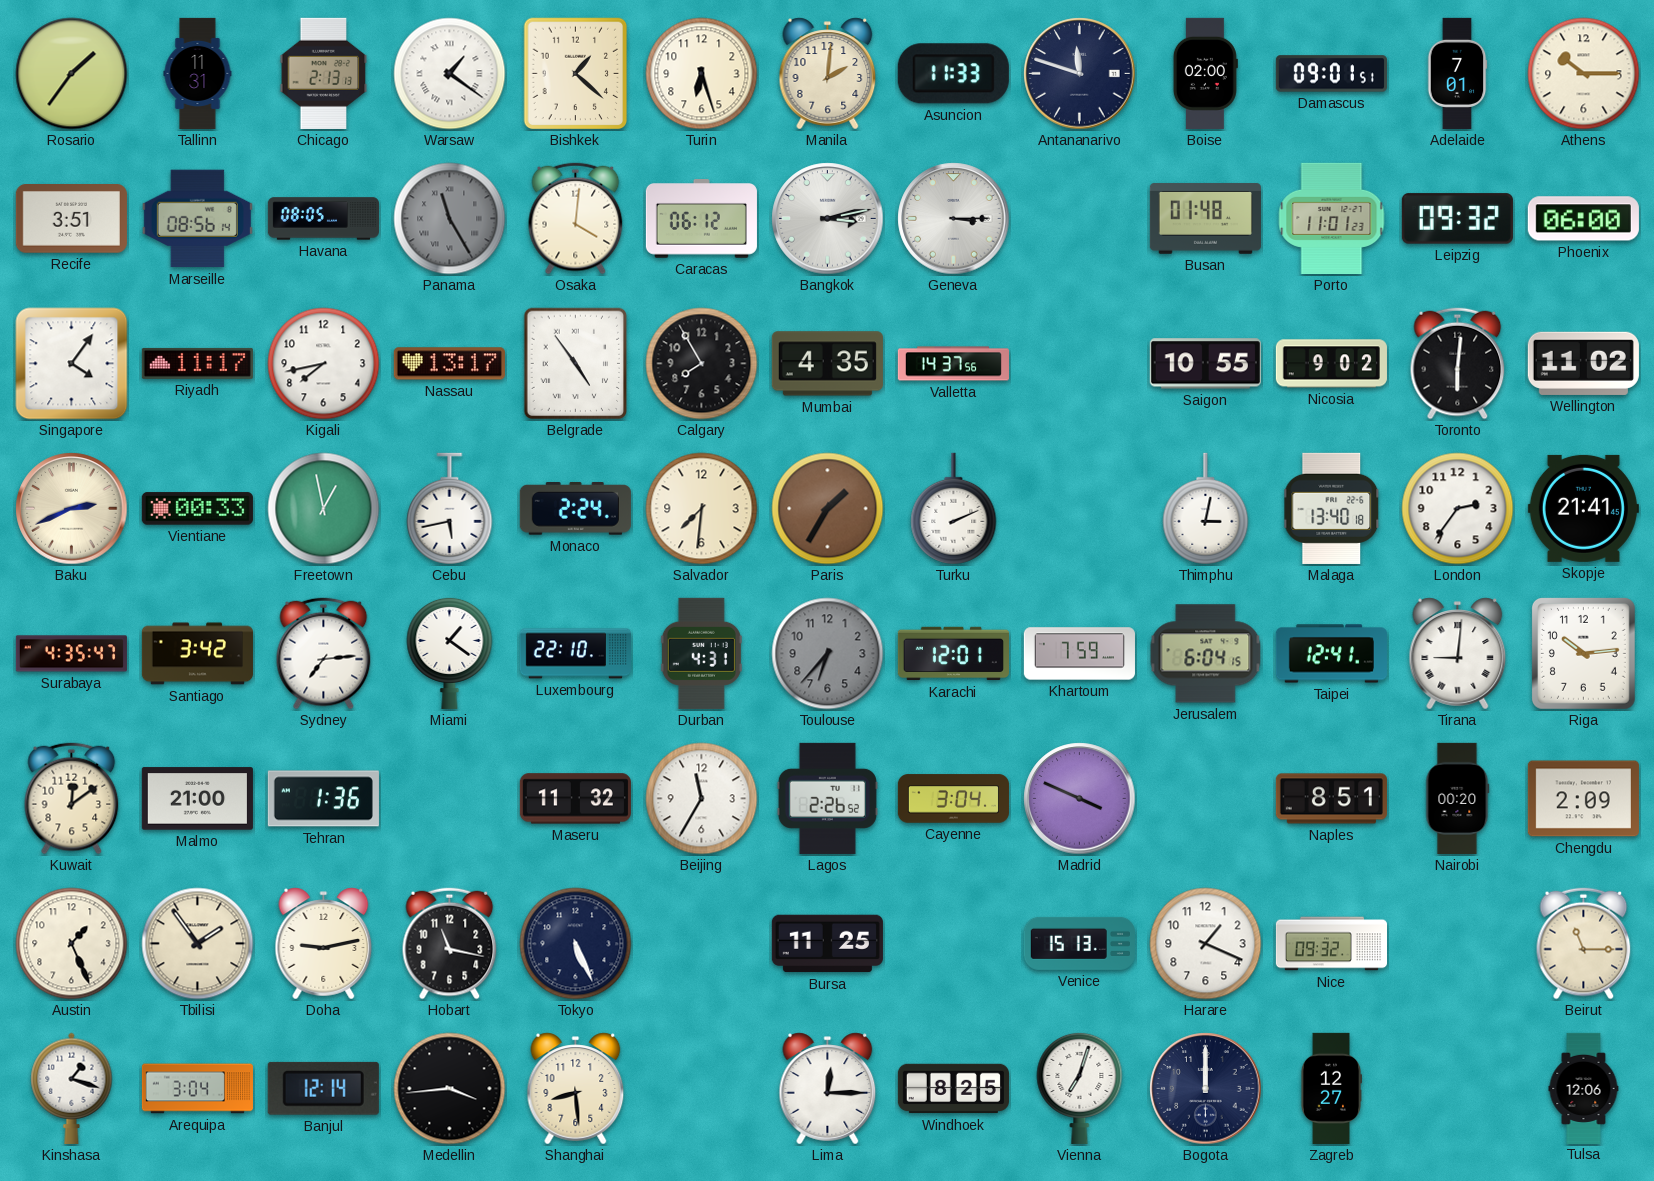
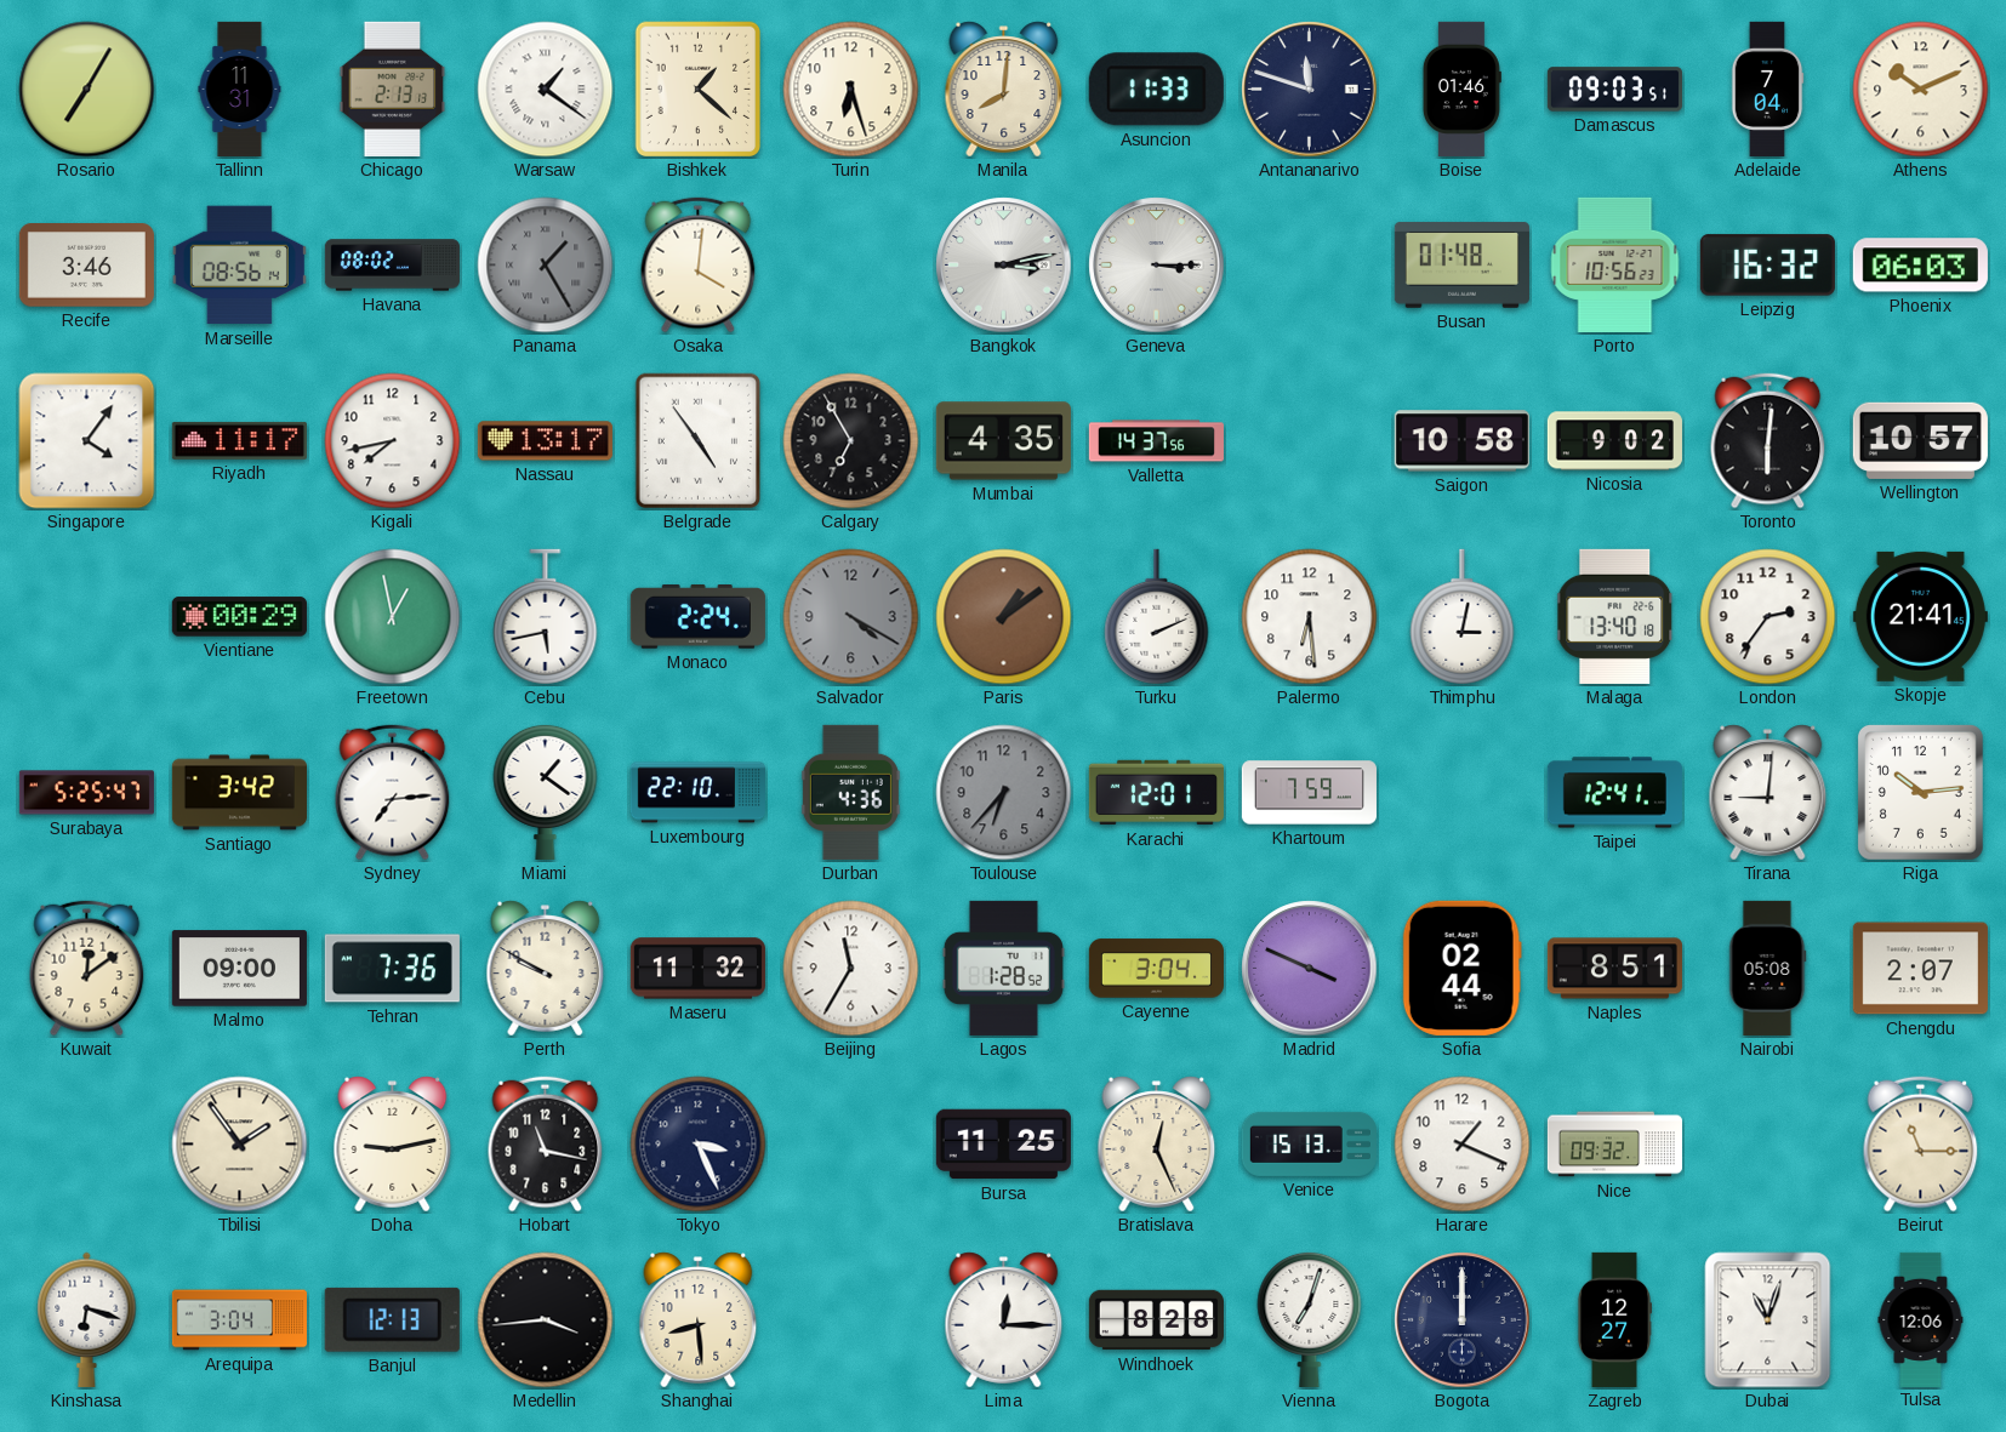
Rosario: 1:36 -> 7:05 (87, 90)
Manila: 2:01 -> 8:01 (1004, 90)
Boise: 02:00 -> 01:46 (1461, 89)
Damascus: 09:01 -> 09:03 (1614, 90)
Adelaide: 7:01 -> 7:04 (1767, 89)
Athens: 10:15 -> 10:11 (1921, 90)
Recife: 3:51 -> 3:46 (86, 266)
Havana: 08:05 -> 08:02 (392, 266)
Panama: 11:25 -> 1:25 (546, 266)
Caracas: 06:12 -> none (701, 219)
Porto: 11:01 -> 10:56 (1615, 264)
Leipzig: 09:32 -> 16:32 (1767, 266)
Phoenix: 06:00 -> 06:03 (1920, 266)
Calgary: 7:55 -> 6:55 (851, 441)
Saigon: 10:55 -> 10:58 (1461, 441)
Wellington: 11:02 -> 10:57 (1920, 440)
Baku: 2:41 -> none (72, 509)
Vientiane: 00:33 -> 00:29 (239, 617)
Salvador: 7:31 -> 4:20 (851, 617)
Salvador dial: cream -> grey (851, 617)
Paris: 1:35 -> 1:09 (1004, 617)
Palermo: none -> 6:29 (1310, 617)
Surabaya: 4:35 -> 5:25 (86, 793)
Durban: 4:31 -> 4:36 (850, 792)
Jerusalem: 6:04 -> none (1206, 654)
Malmo: 21:00 -> 09:00 (239, 969)
Tehran: 1:36 -> 7:36 (392, 969)
Perth: none -> 9:50 (546, 969)
Lagos: 2:26 -> 1:28 (1003, 968)
Sofia: none -> 02:44 (1461, 968)
Nairobi: 00:20 -> 05:08 (1768, 968)
Chengdu: 2:09 -> 2:07 (1920, 969)
Austin: 1:26 -> none (72, 944)
Tokyo: 5:26 -> 3:26 (699, 1145)
Bratislava: none -> 12:26 (1157, 1145)
Kinshasa: 1:18 -> 6:18 (87, 1319)
Banjul: 12:14 -> 12:13 (392, 1319)
Windhoek: 8:25 -> 8:28 (1156, 1320)
Dubai: none -> 11:03 (1768, 1320)
